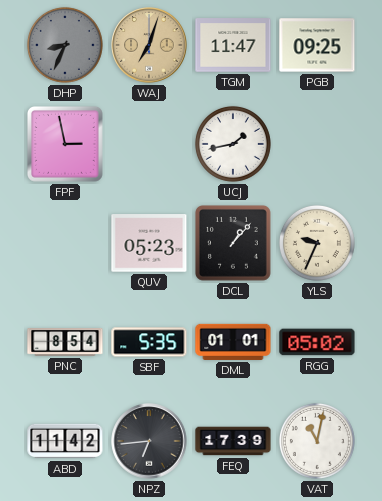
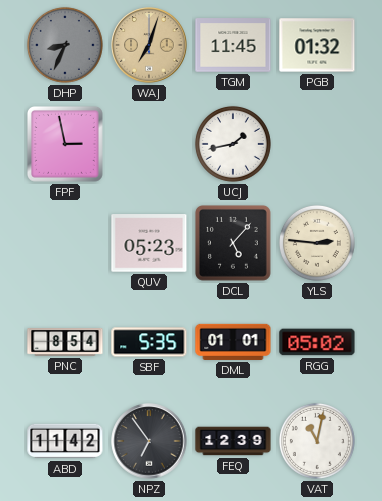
TGM: 11:47 -> 11:45 (233, 45)
PGB: 09:25 -> 01:32 (317, 45)
DCL: 1:07 -> 5:07 (234, 244)
YLS: 9:34 -> 2:46 (317, 243)
NPZ: 6:44 -> 6:54 (149, 441)
FEQ: 17:39 -> 12:39 (233, 441)
